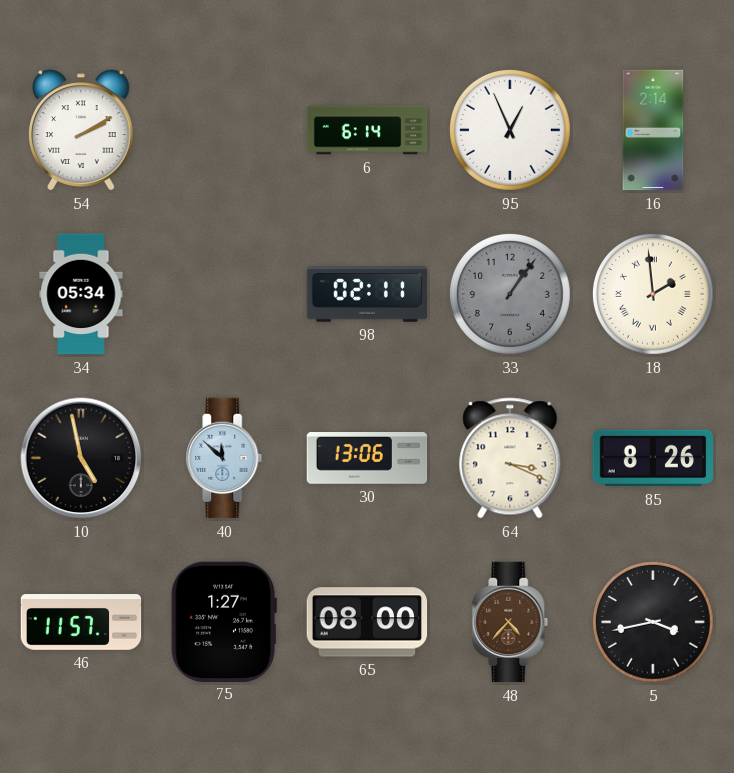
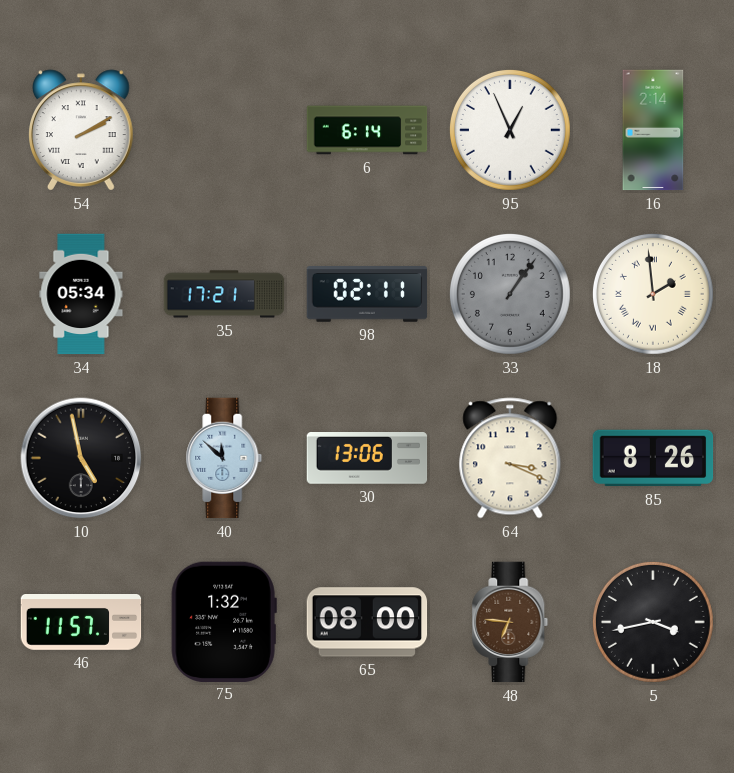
35: none -> 17:21 (224, 294)
75: 1:27 -> 1:32 (224, 621)
48: 4:37 -> 6:46 (510, 622)
